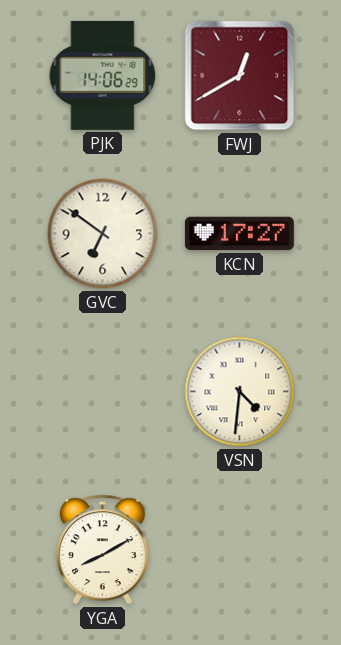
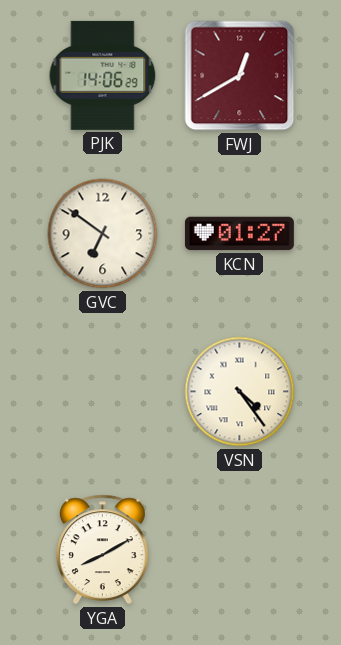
KCN: 17:27 -> 01:27 (239, 234)
VSN: 4:31 -> 4:24 (240, 392)
